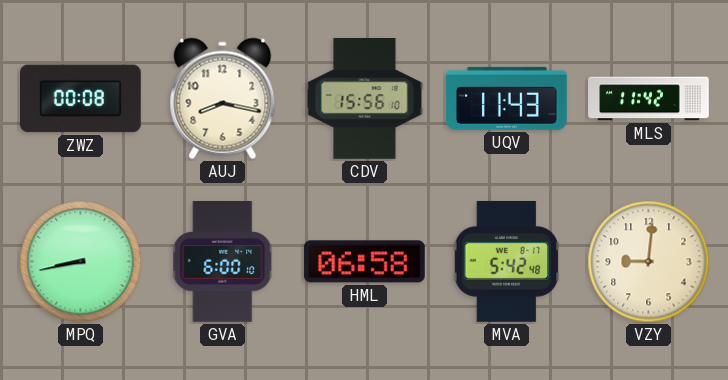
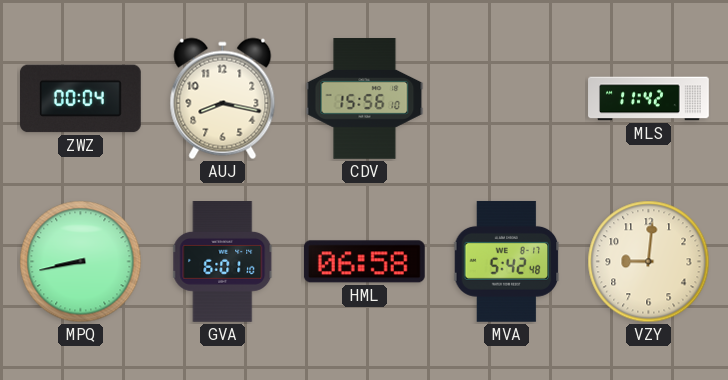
ZWZ: 00:08 -> 00:04 (80, 99)
UQV: 11:43 -> none (507, 98)
GVA: 6:00 -> 6:01 (223, 262)
